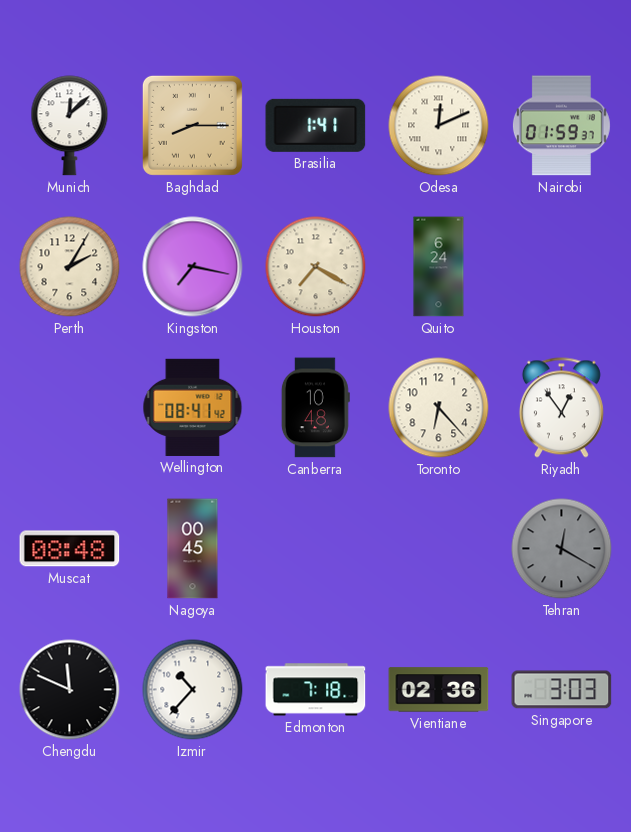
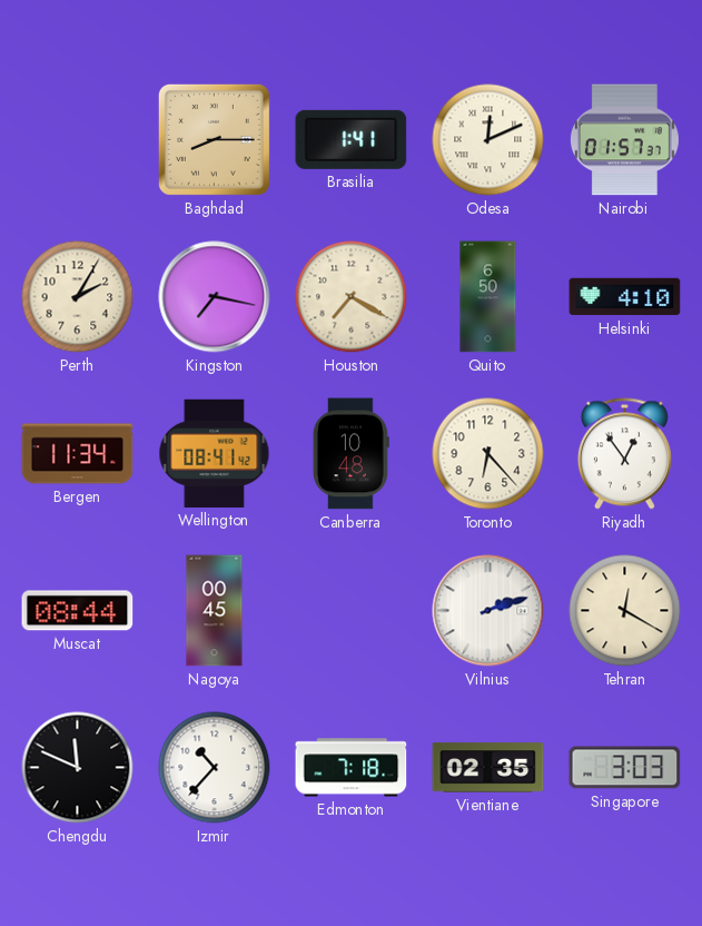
Munich: 12:08 -> none (70, 126)
Nairobi: 01:59 -> 01:57 (624, 140)
Quito: 6:24 -> 6:50 (488, 297)
Helsinki: none -> 4:10 (625, 297)
Bergen: none -> 11:34 (78, 454)
Muscat: 08:48 -> 08:44 (78, 611)
Vilnius: none -> 2:12 (488, 611)
Tehran dial: grey -> cream (625, 611)
Vientiane: 02:36 -> 02:35 (488, 768)
